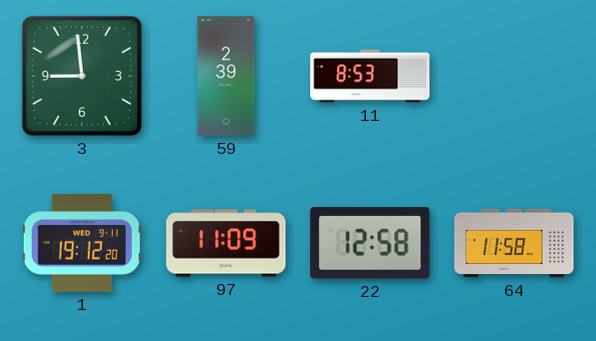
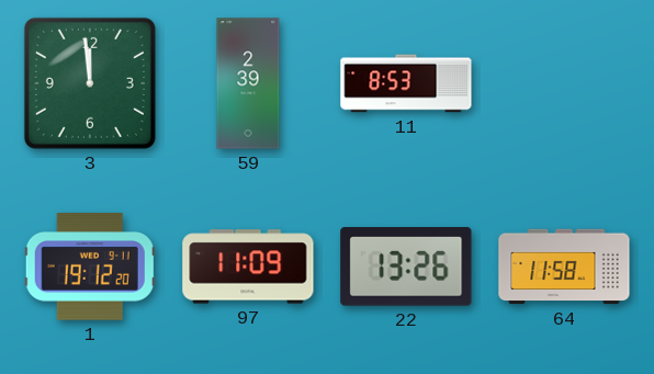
3: 8:59 -> 11:59 (90, 83)
22: 12:58 -> 13:26 (406, 267)
